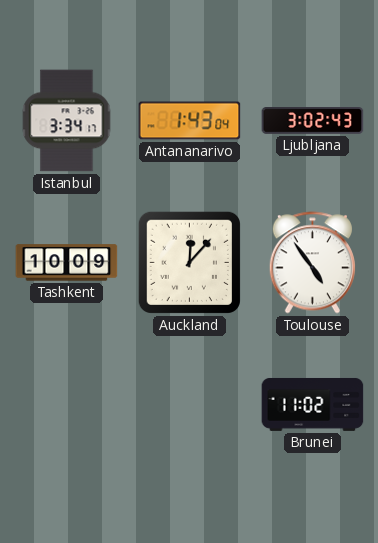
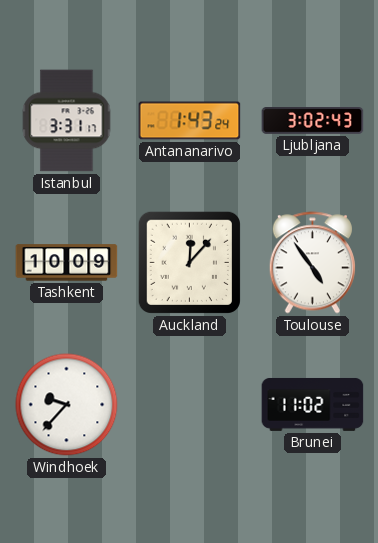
Istanbul: 3:34 -> 3:31 (67, 121)
Antananarivo: 1:43:04 -> 1:43:24 (190, 121)
Windhoek: none -> 9:37 (67, 405)
